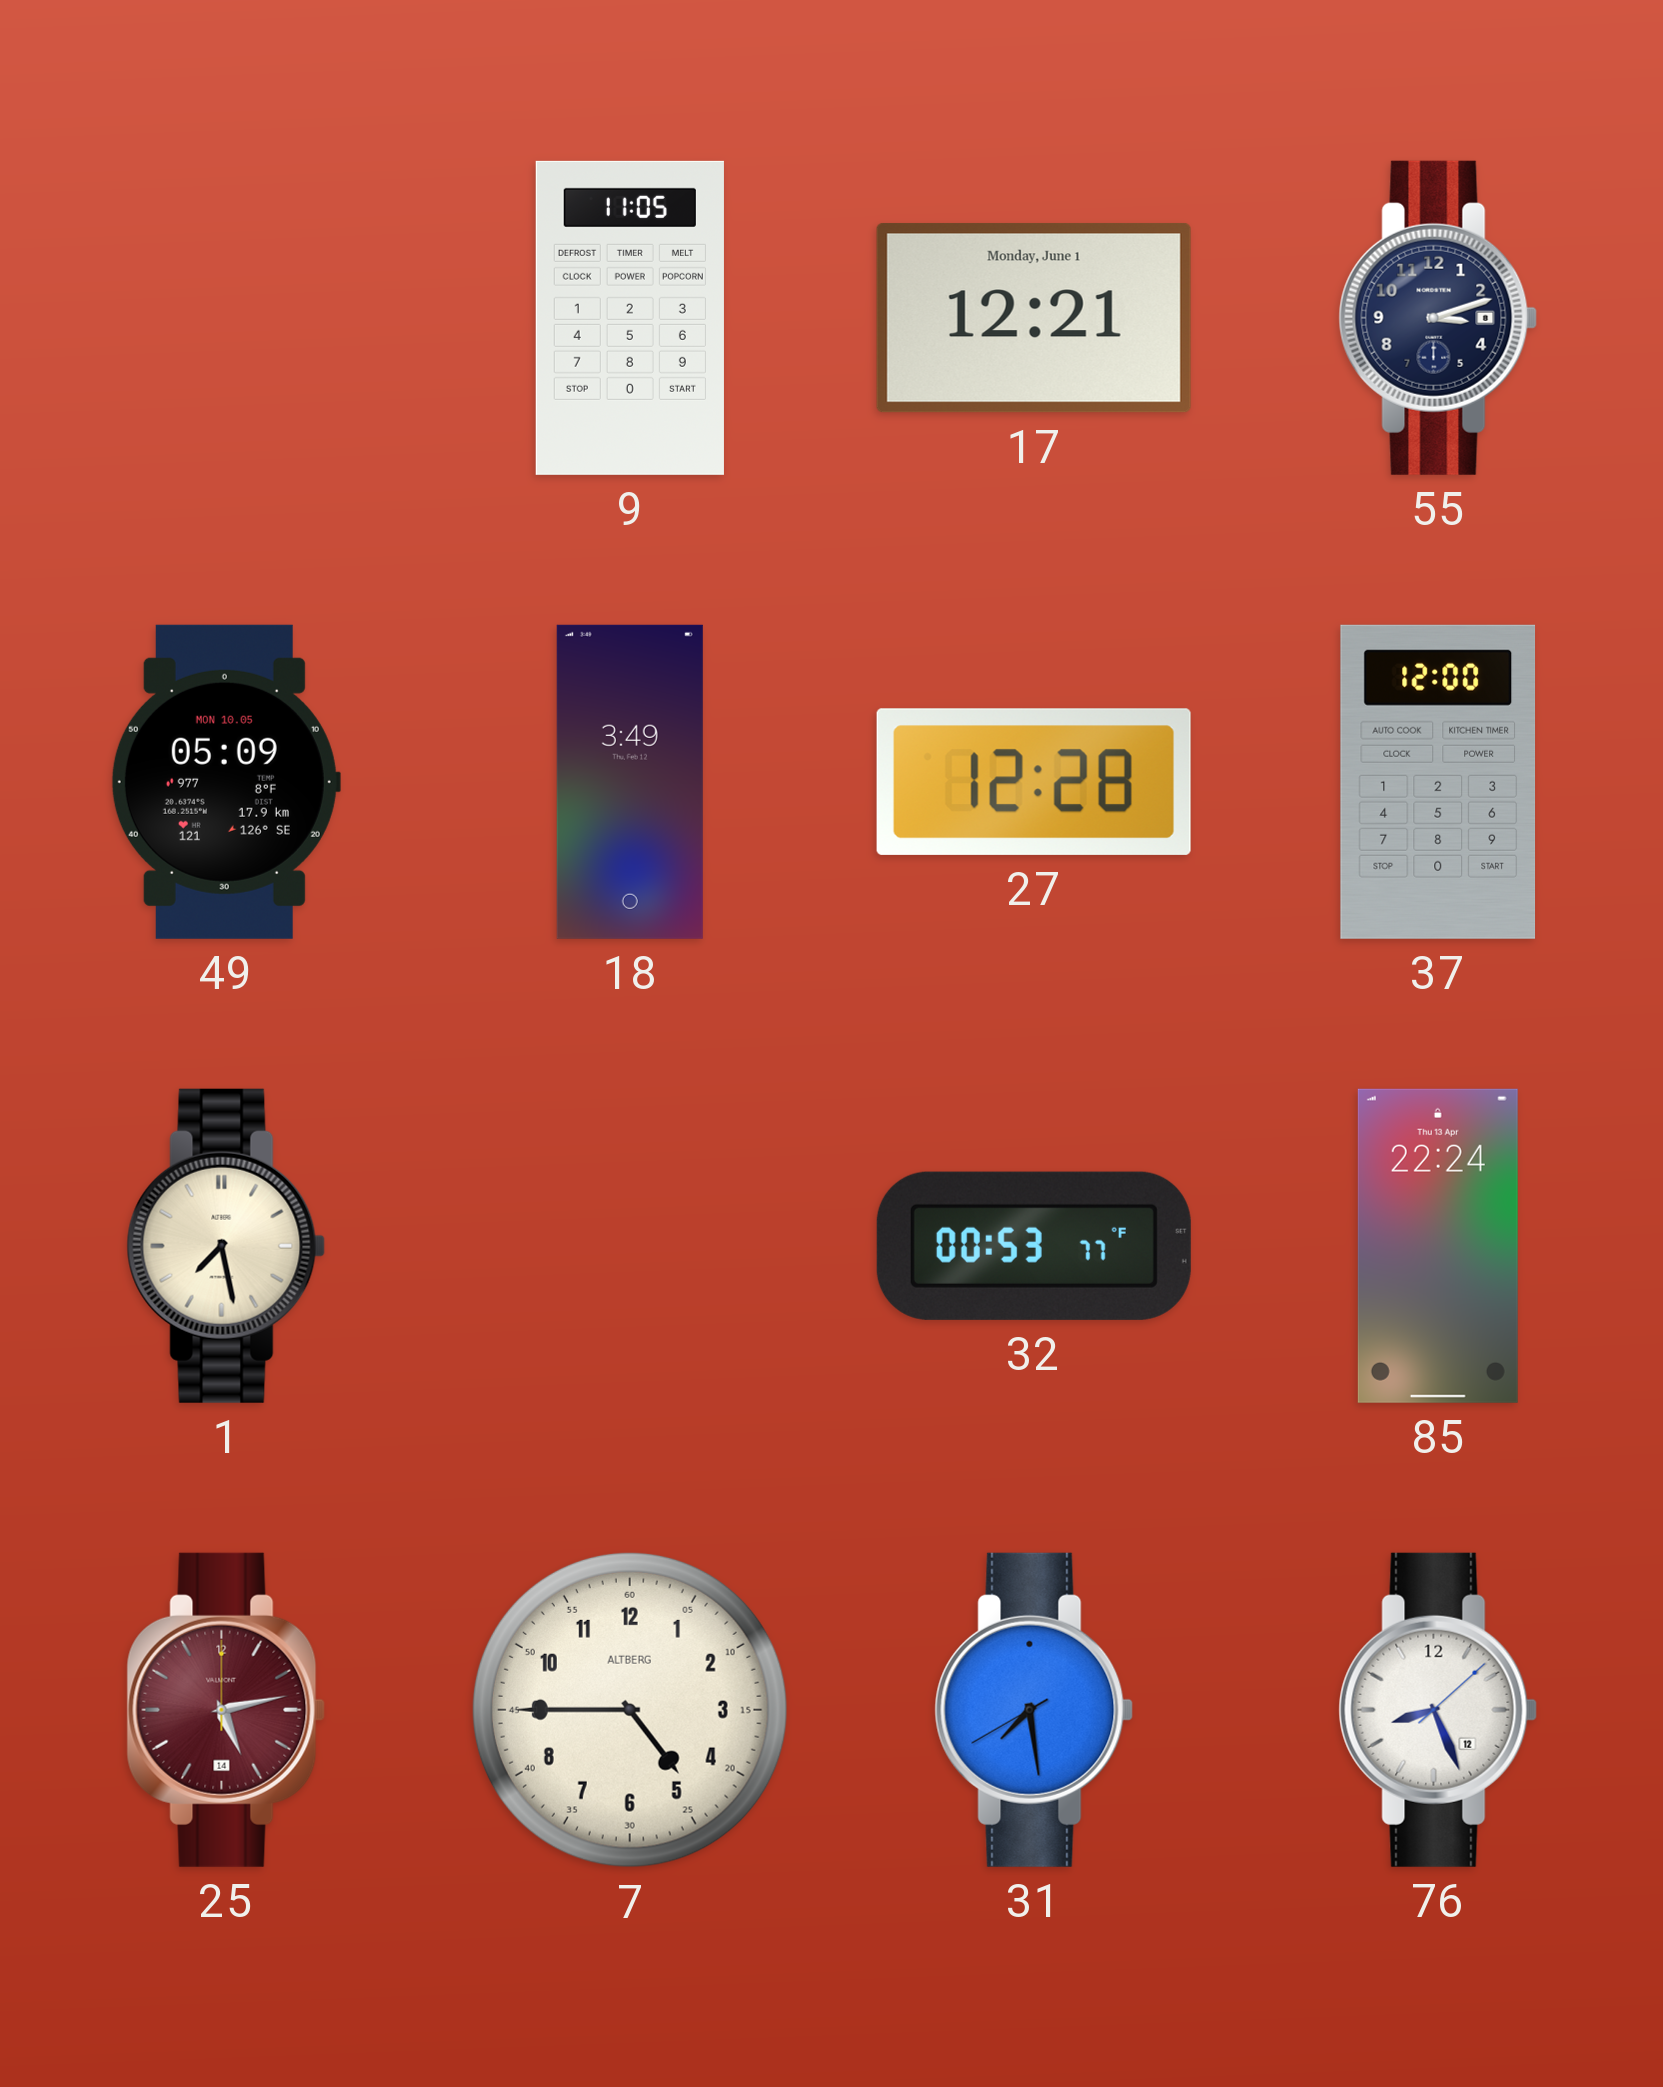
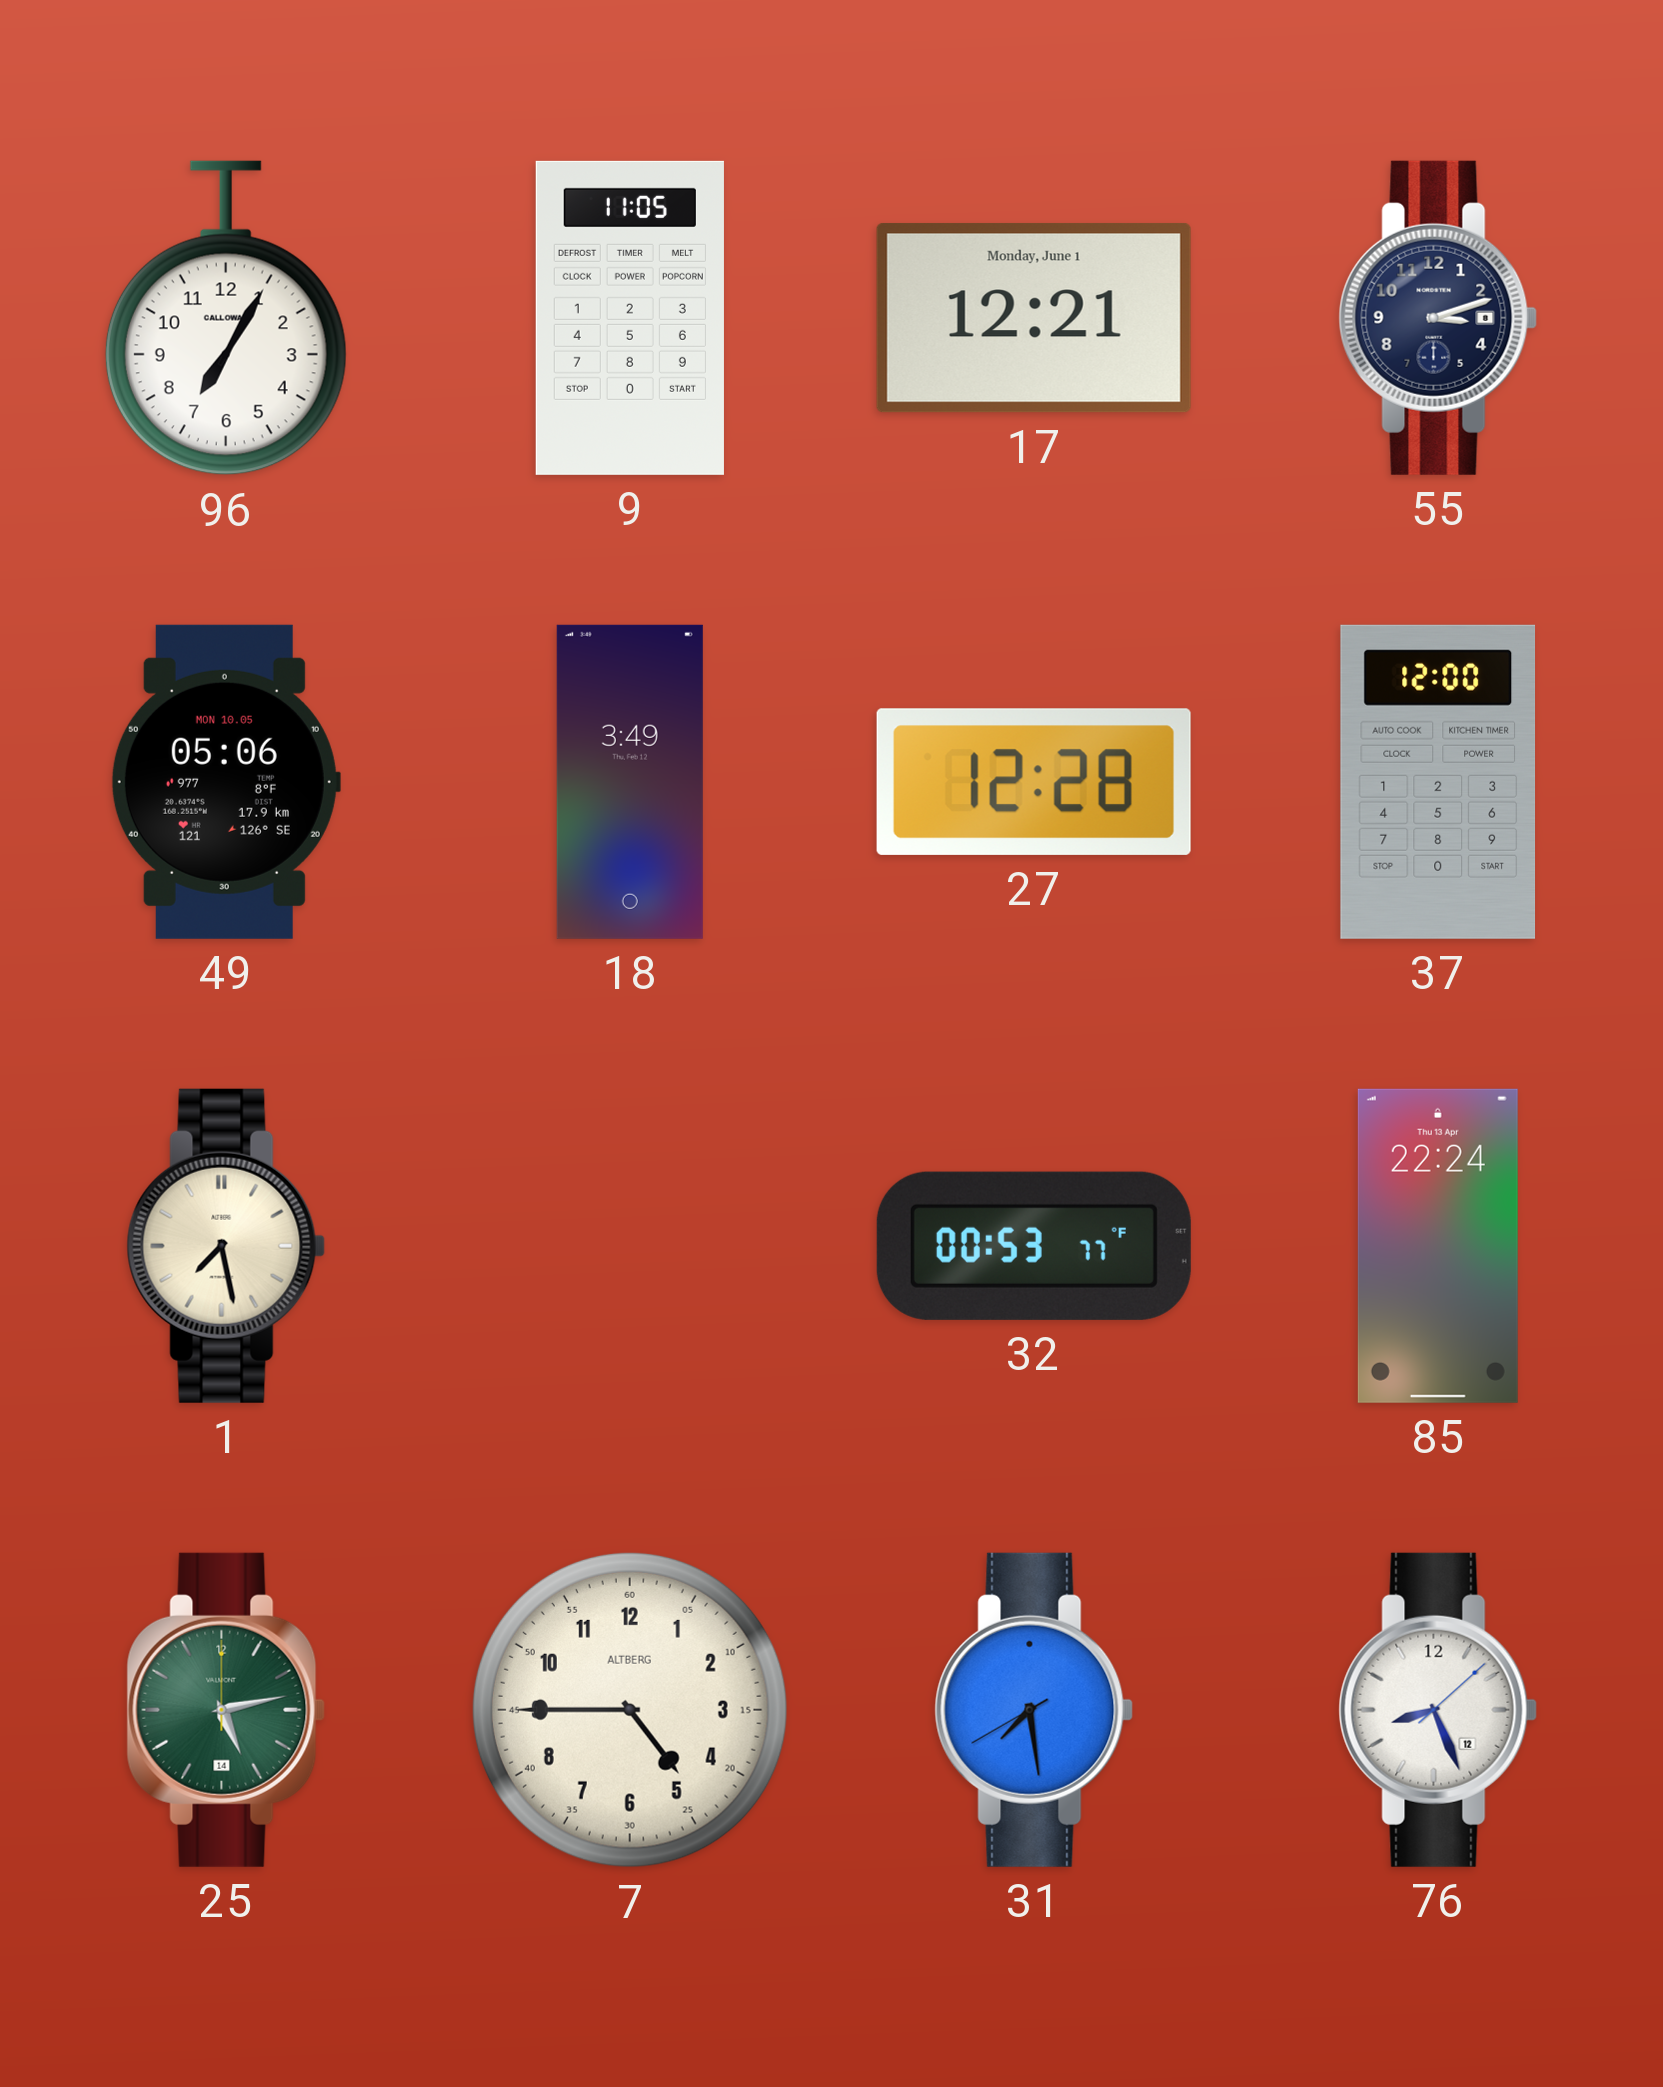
96: none -> 7:05 (226, 318)
49: 05:09 -> 05:06 (225, 782)
25 dial: burgundy -> green (226, 1710)
